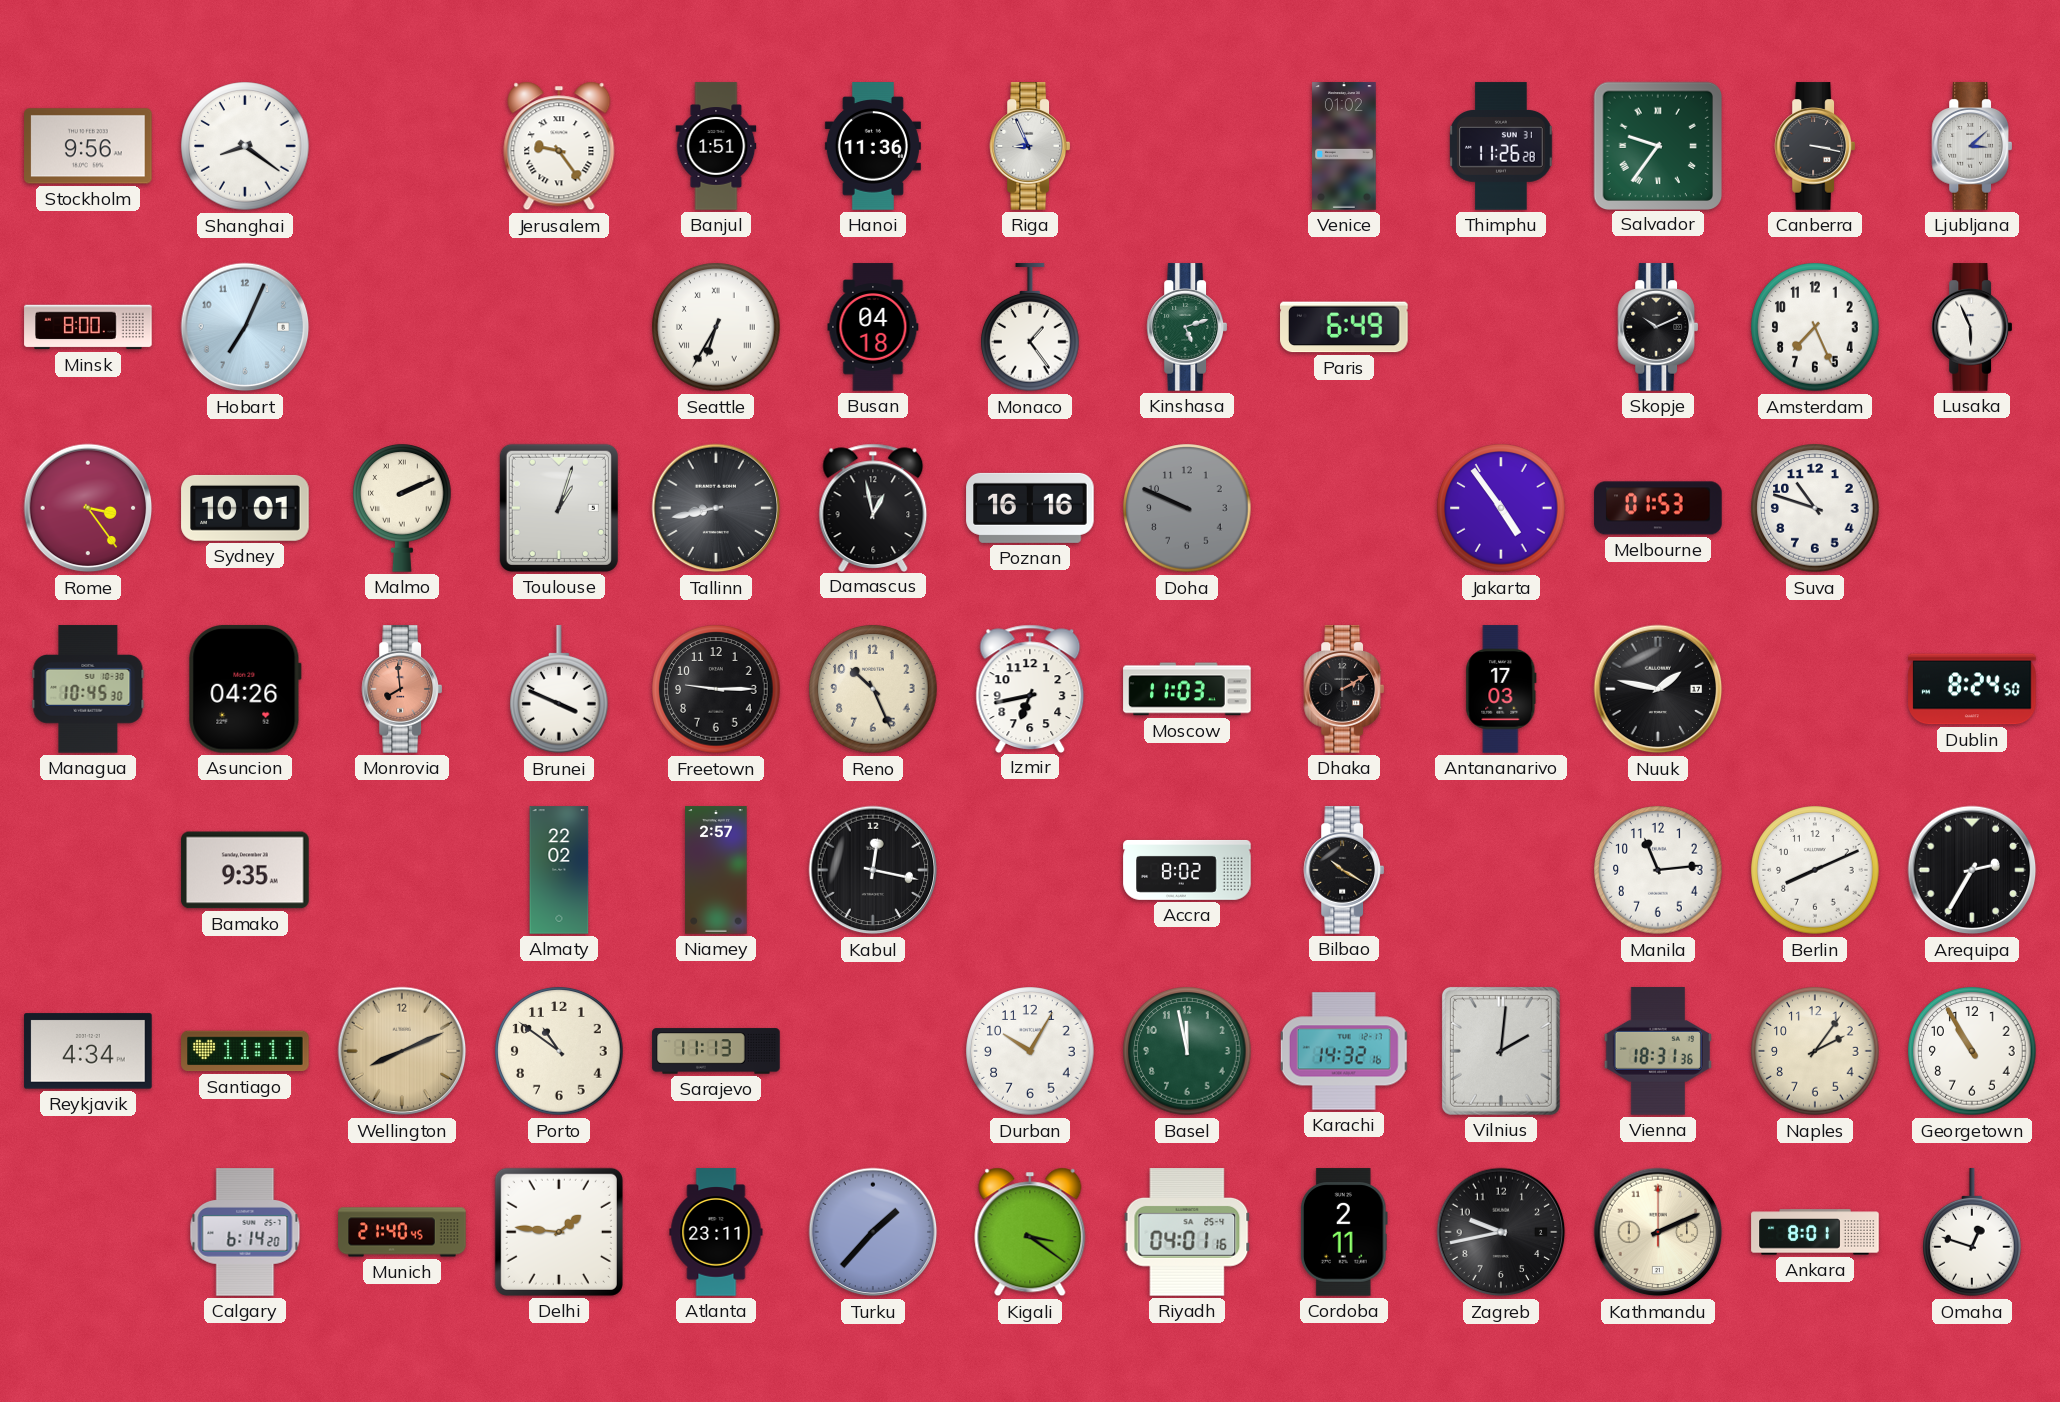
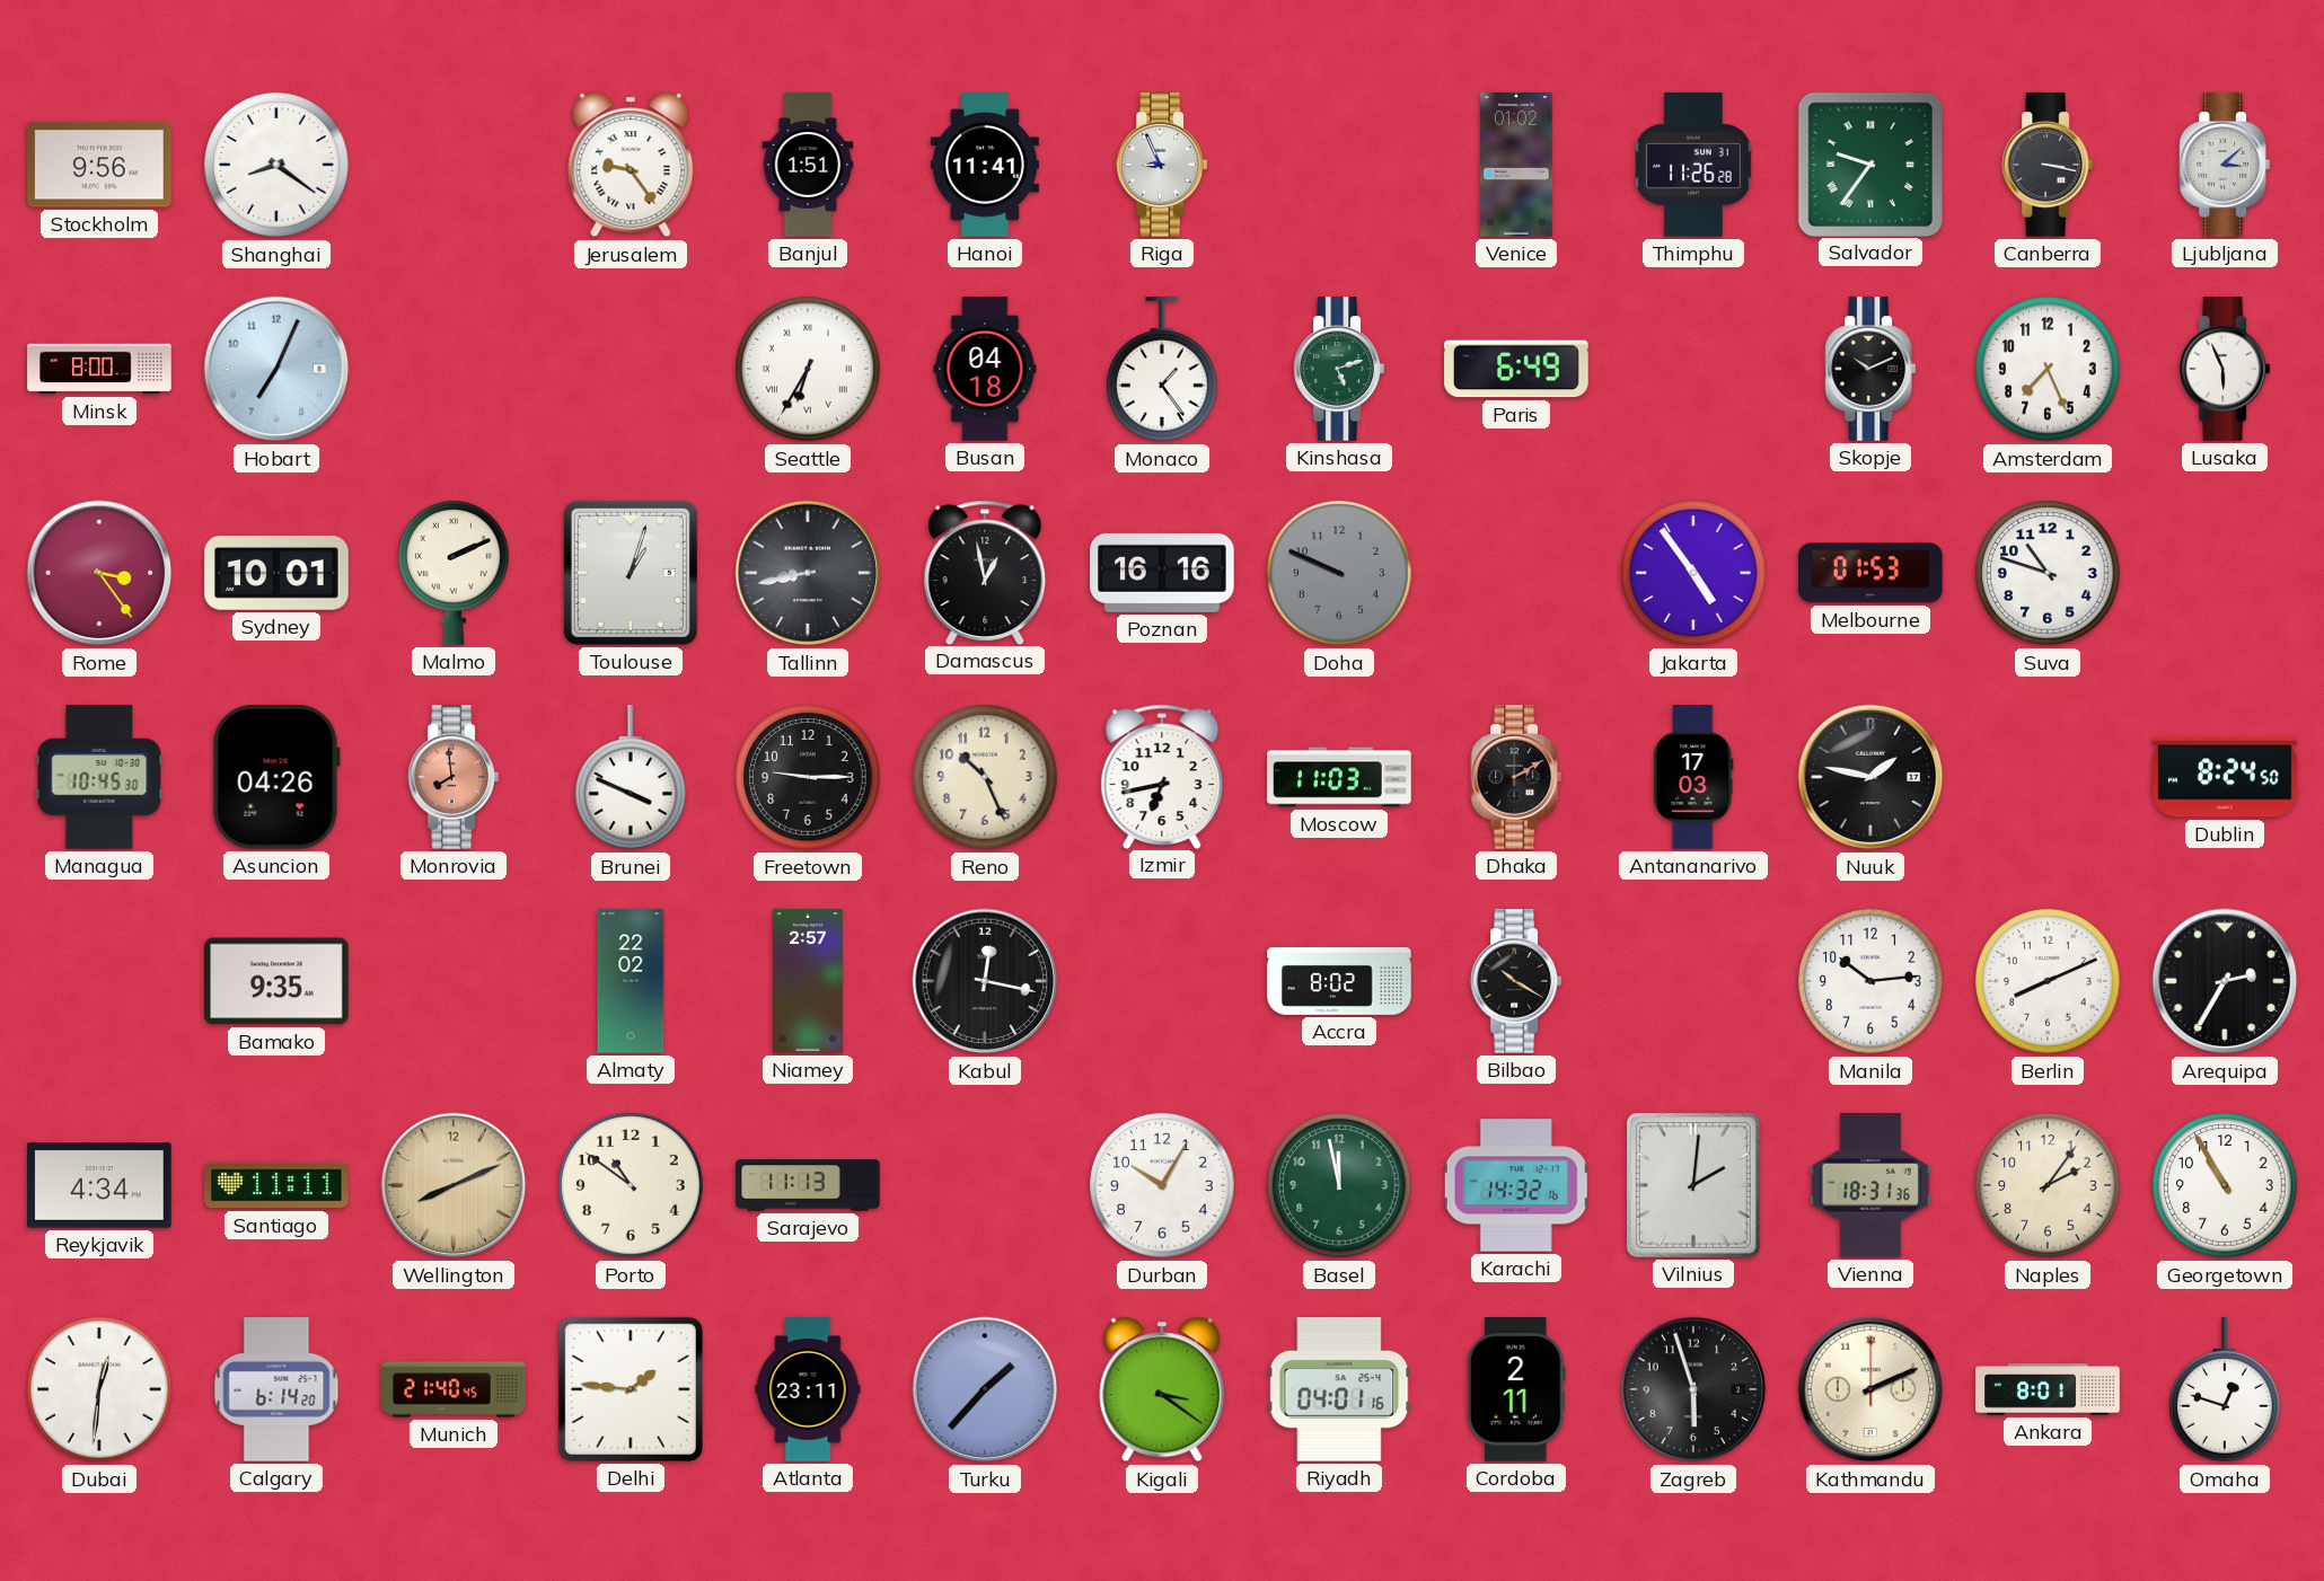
Hanoi: 11:36 -> 11:41 (985, 165)
Manila: 11:14 -> 10:14 (1870, 981)
Dubai: none -> 12:31 (99, 1389)
Zagreb: 9:43 -> 5:57 (1693, 1389)
